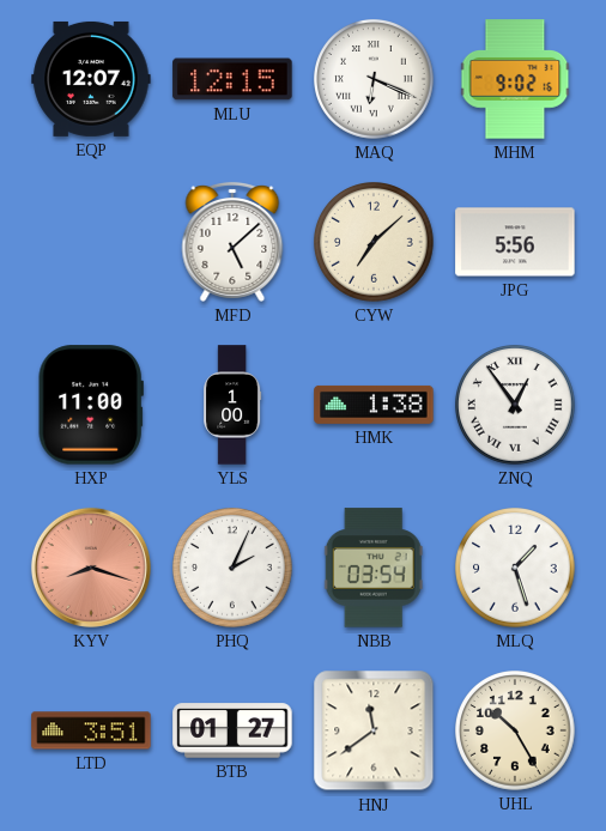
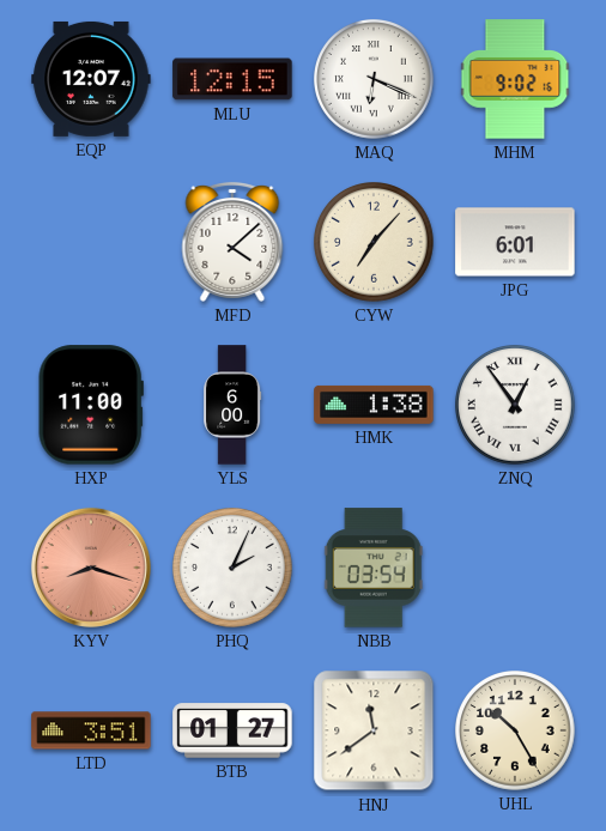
MFD: 5:08 -> 4:08 (232, 242)
CYW: 7:08 -> 7:07 (375, 243)
JPG: 5:56 -> 6:01 (515, 242)
YLS: 1:00 -> 6:00 (232, 405)
MLQ: 1:27 -> none (516, 569)
